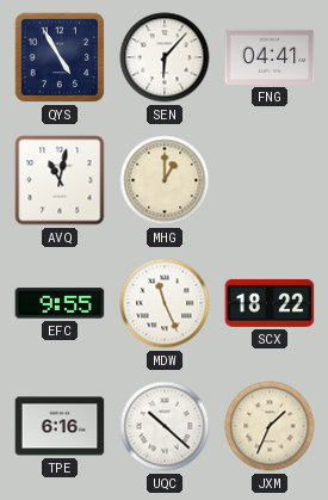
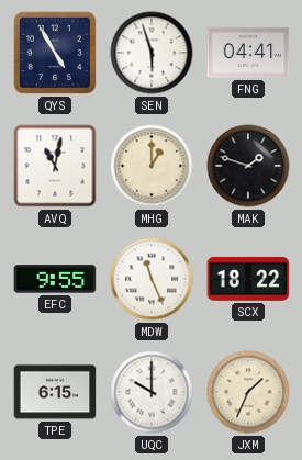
SEN: 6:07 -> 5:57 (152, 53)
MAK: none -> 1:48 (248, 166)
TPE: 6:16 -> 6:15 (55, 392)
UQC: 10:22 -> 10:00 (152, 392)
